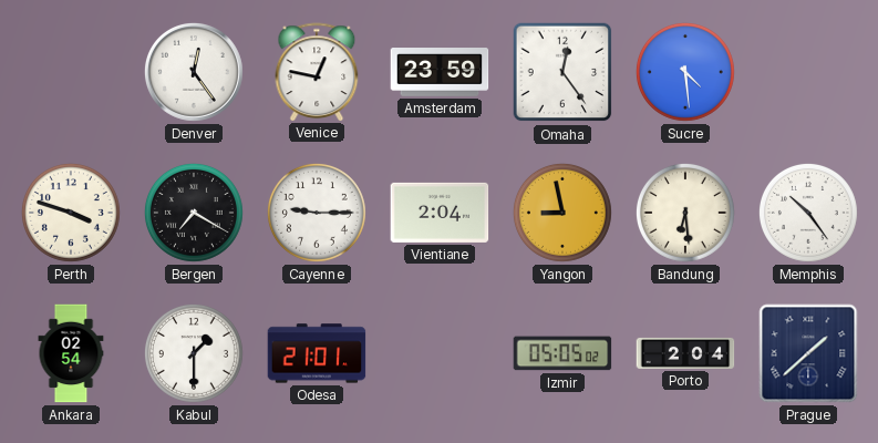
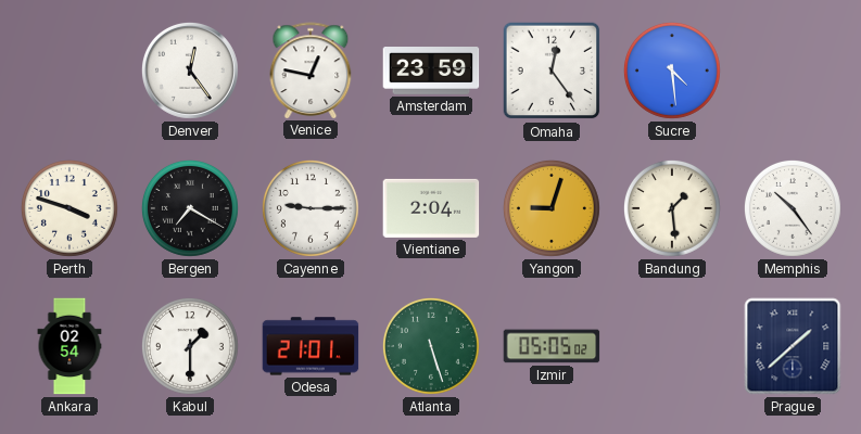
Yangon: 8:58 -> 9:03 (552, 208)
Bandung: 6:29 -> 1:29 (672, 208)
Atlanta: none -> 5:27 (431, 346)
Porto: 2:04 -> none (685, 353)
